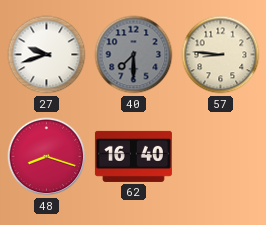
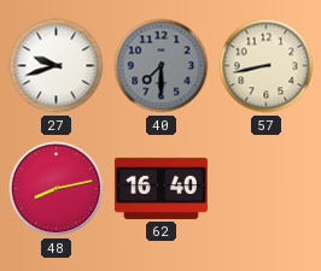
57: 8:46 -> 8:43 (267, 66)
48: 8:18 -> 8:13 (57, 189)
